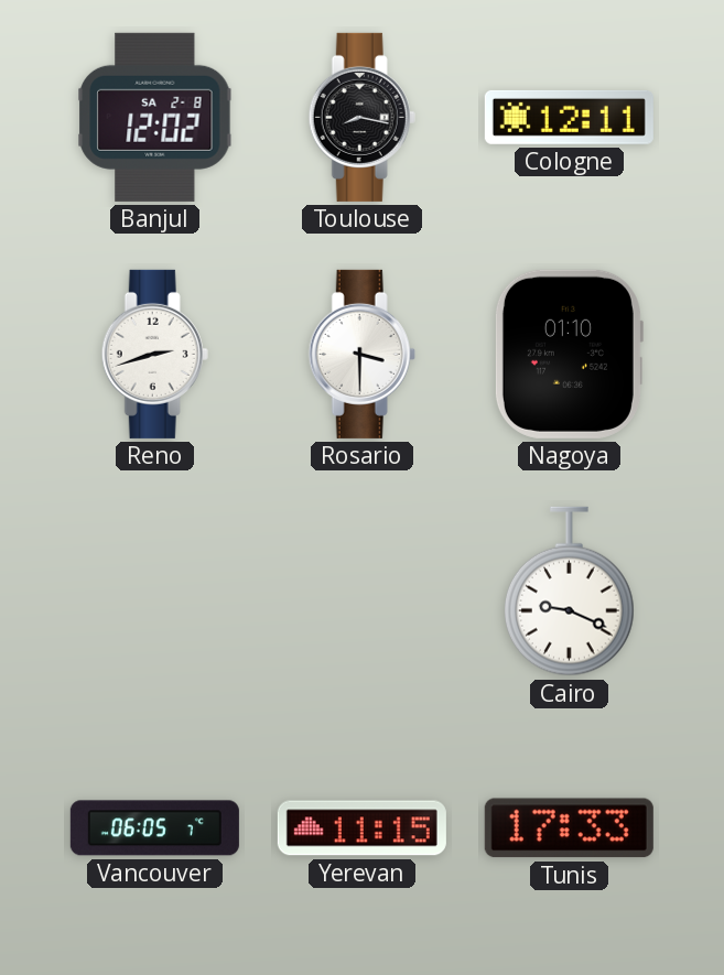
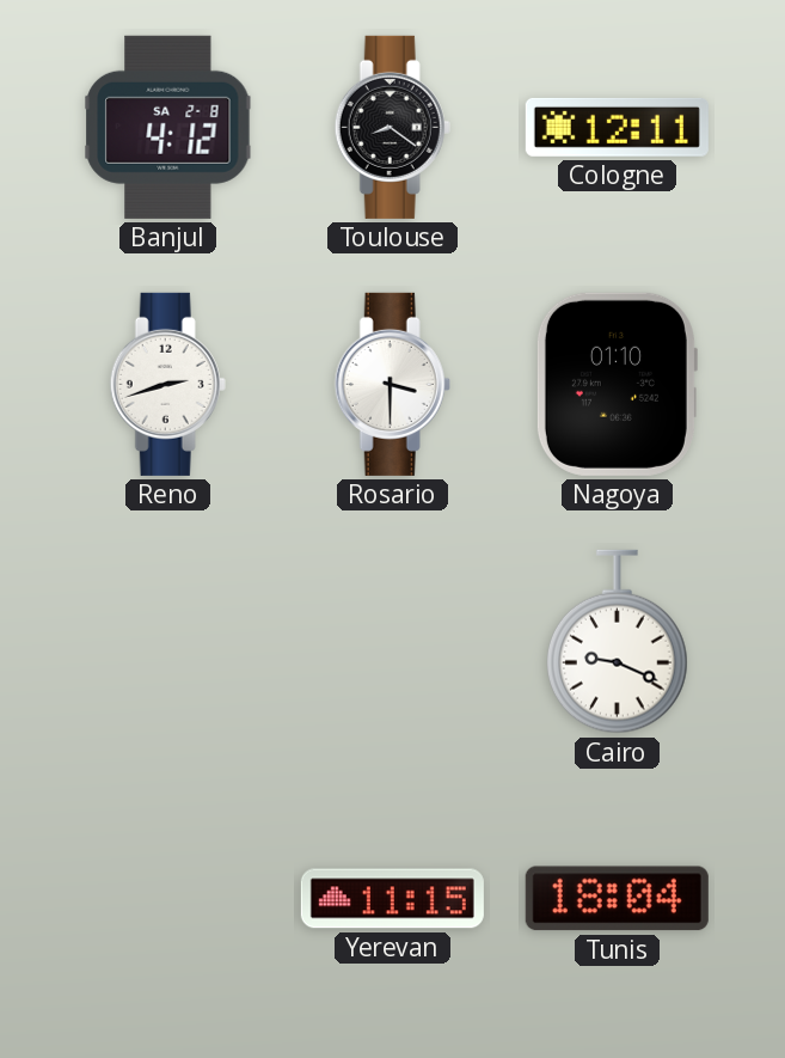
Banjul: 12:02 -> 4:12 (168, 127)
Toulouse: 8:17 -> 8:21 (392, 127)
Vancouver: 06:05 -> none (154, 828)
Tunis: 17:33 -> 18:04 (617, 899)
